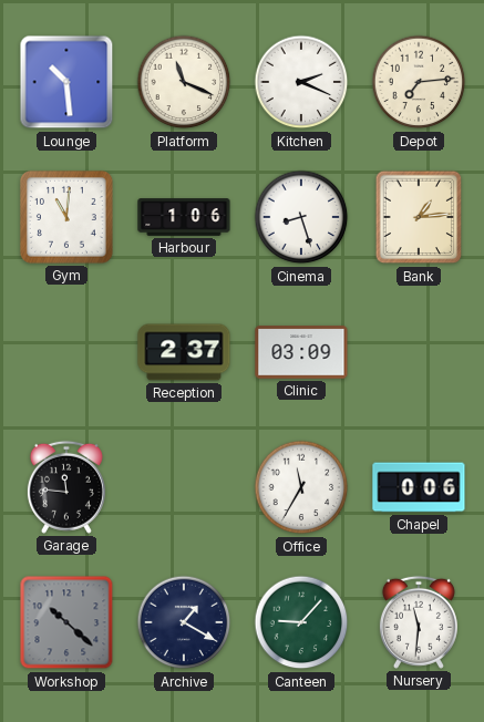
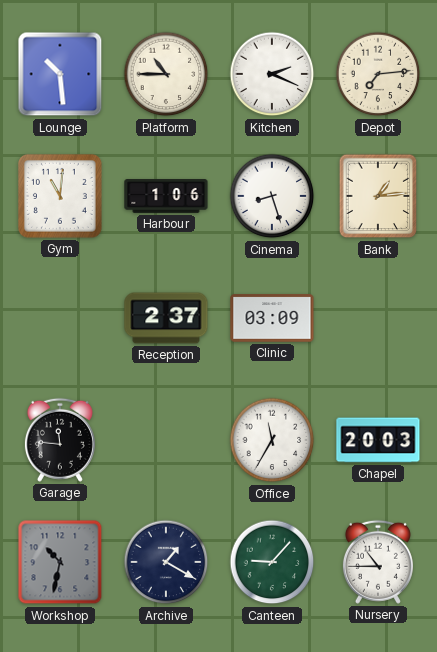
Platform: 11:19 -> 10:45 (166, 74)
Chapel: 0:06 -> 20:03 (378, 440)
Workshop: 10:22 -> 10:32 (60, 562)
Nursery: 11:31 -> 10:45 (378, 562)
